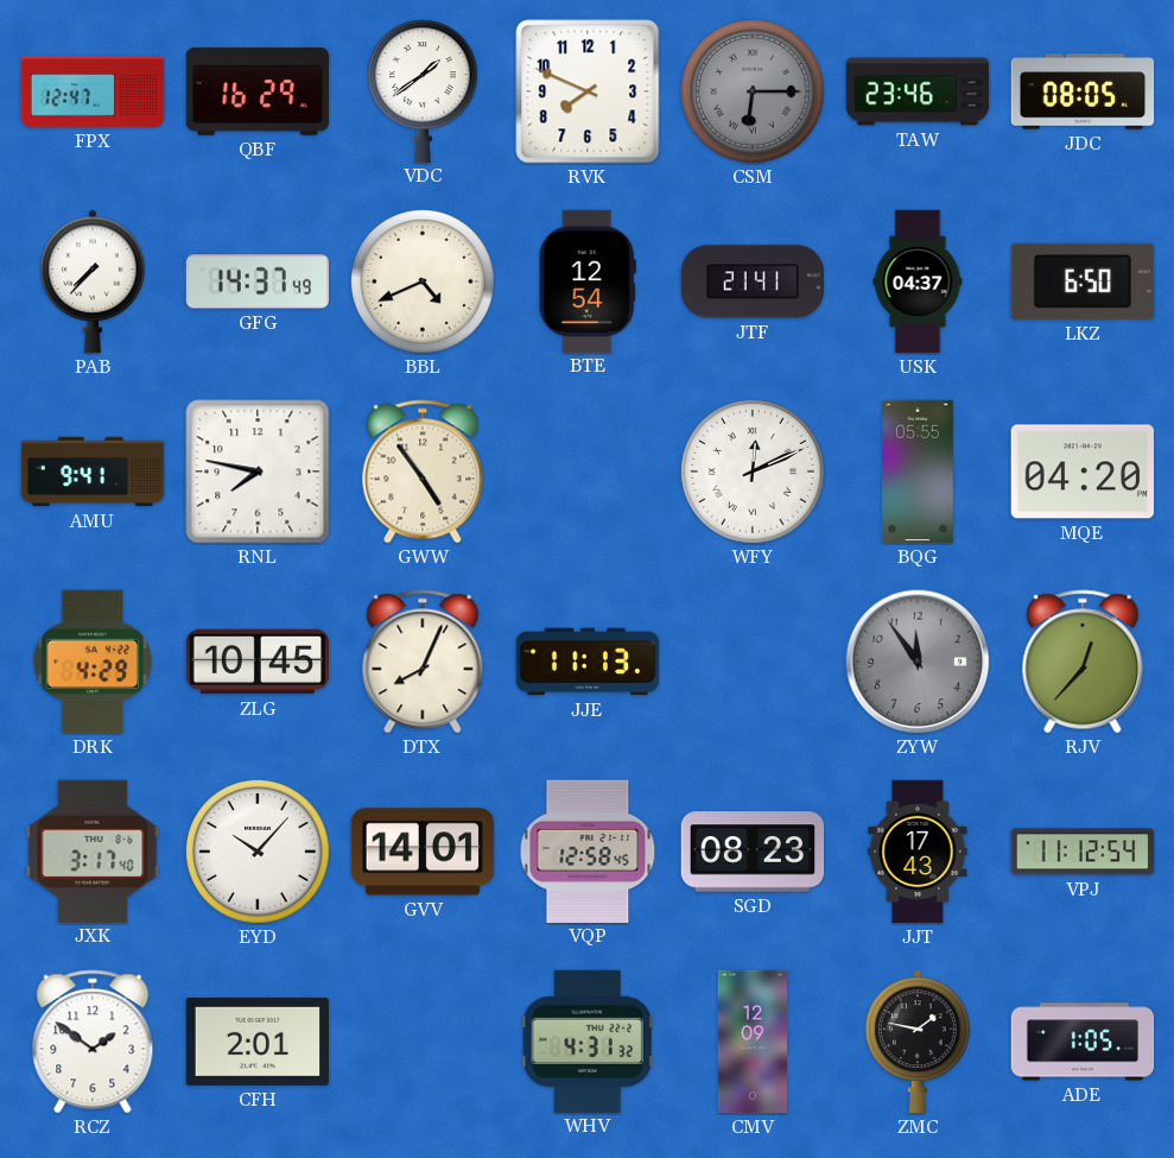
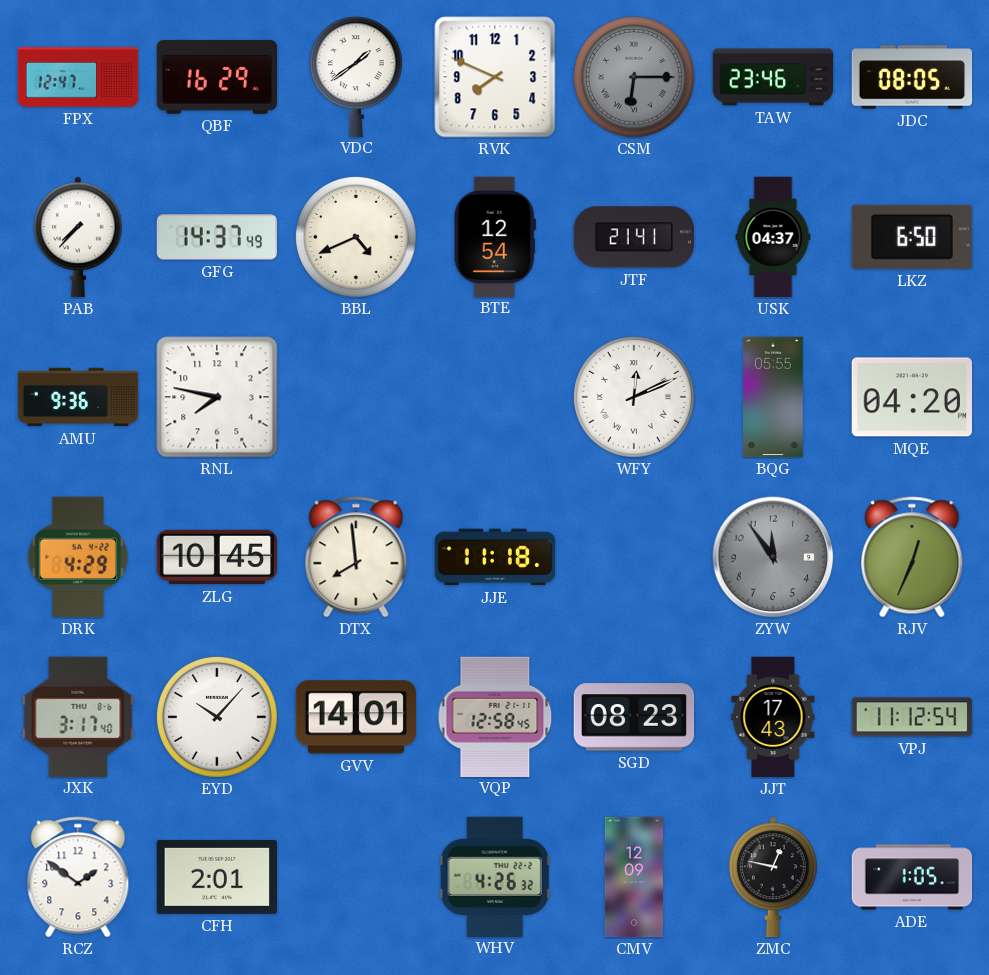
AMU: 9:41 -> 9:36 (78, 397)
GWW: 4:54 -> none (423, 472)
DTX: 8:04 -> 7:59 (356, 557)
JJE: 11:13 -> 11:18 (495, 557)
RJV: 12:37 -> 12:34 (912, 557)
WHV: 4:31 -> 4:26 (495, 876)
ZMC: 1:47 -> 12:47 (774, 877)
